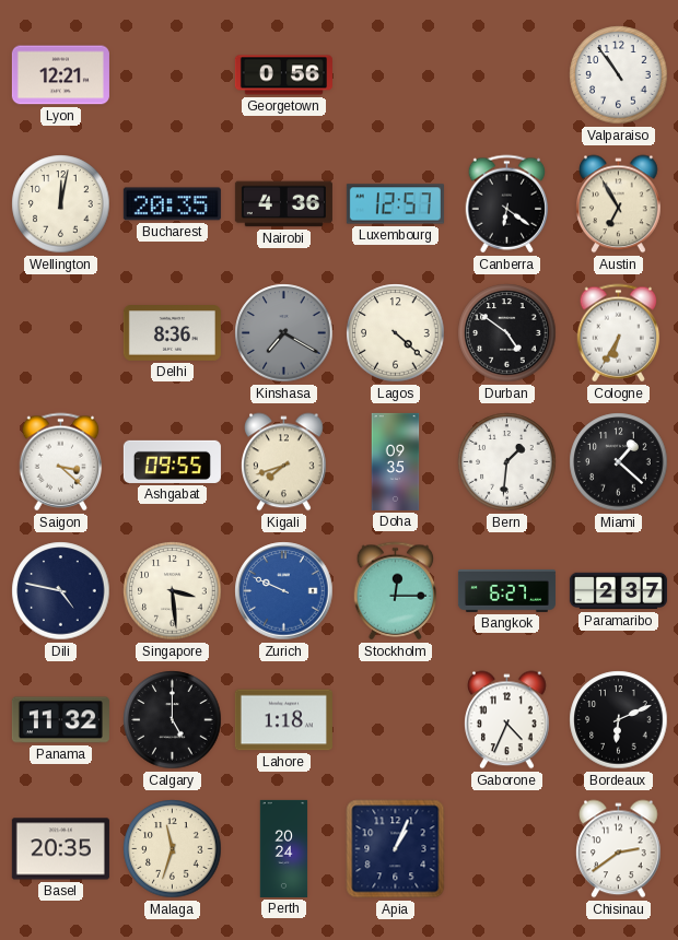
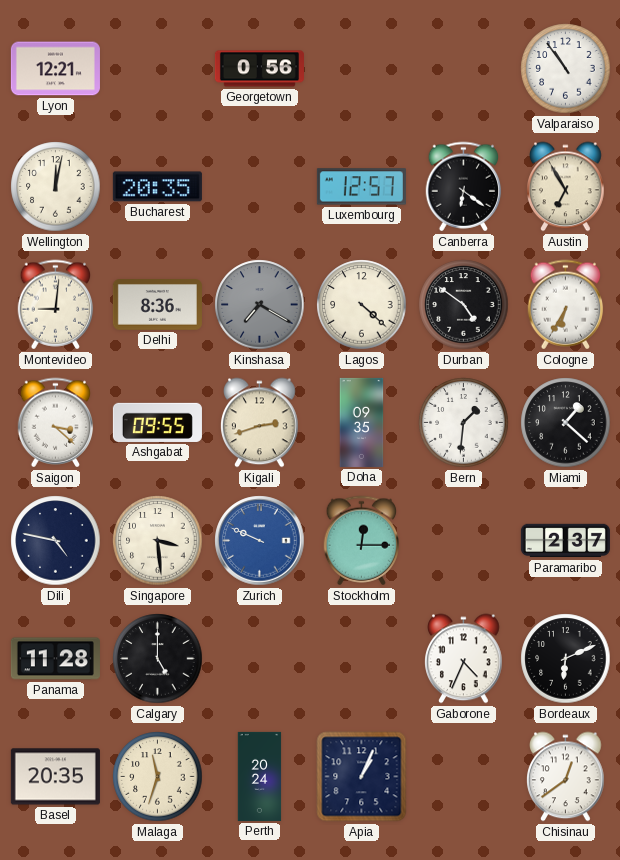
Nairobi: 4:36 -> none (283, 204)
Montevideo: none -> 9:01 (56, 305)
Kigali: 7:42 -> 2:42 (260, 423)
Bangkok: 6:27 -> none (506, 590)
Panama: 11:32 -> 11:28 (55, 659)
Lahore: 1:18 -> none (283, 720)
Chisinau: 2:39 -> 12:39 (566, 777)
